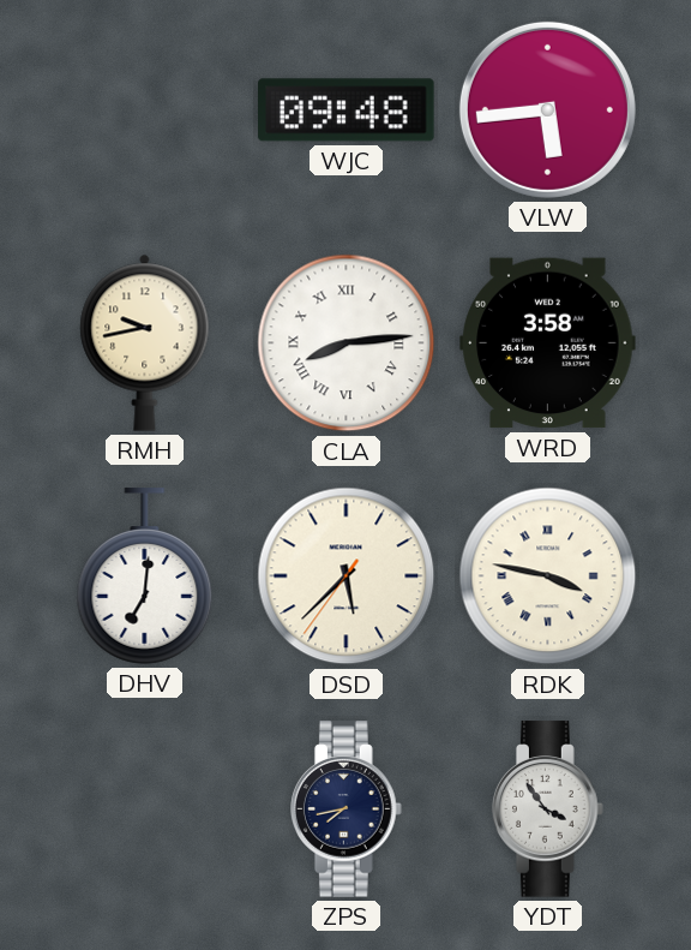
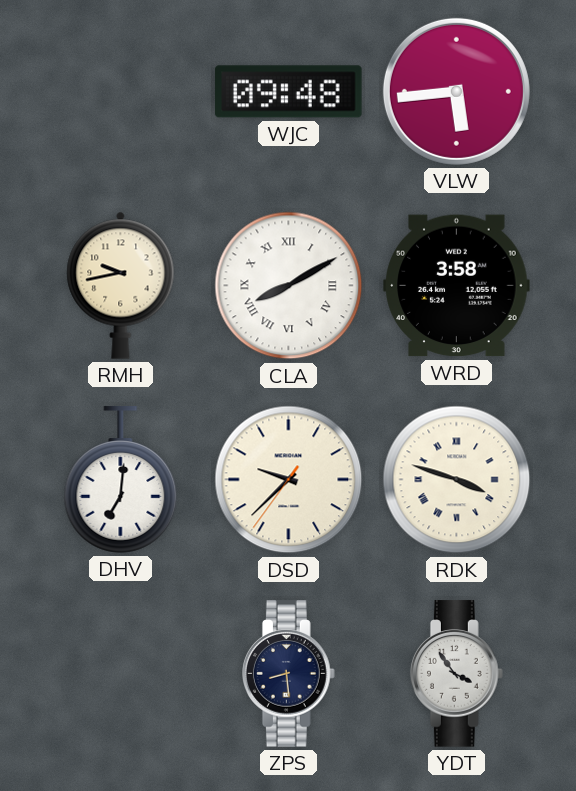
CLA: 8:14 -> 8:10 (289, 286)
DSD: 5:37 -> 9:37 (289, 480)
RDK: 3:47 -> 3:48 (457, 480)
ZPS: 7:43 -> 8:29 (289, 674)
